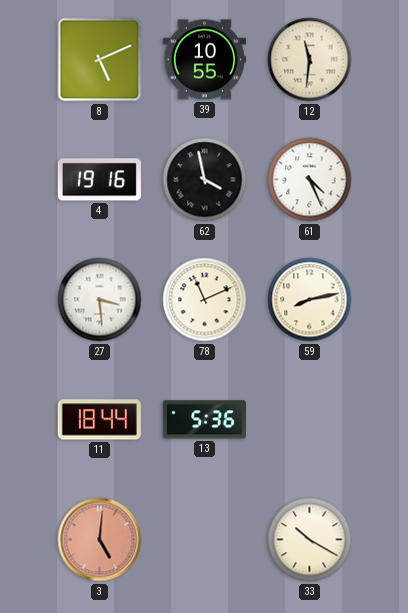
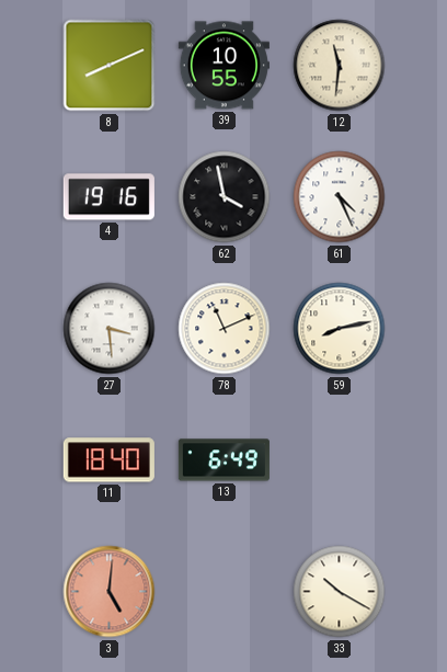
8: 5:11 -> 8:11 (110, 66)
11: 18:44 -> 18:40 (108, 460)
13: 5:36 -> 6:49 (224, 460)
